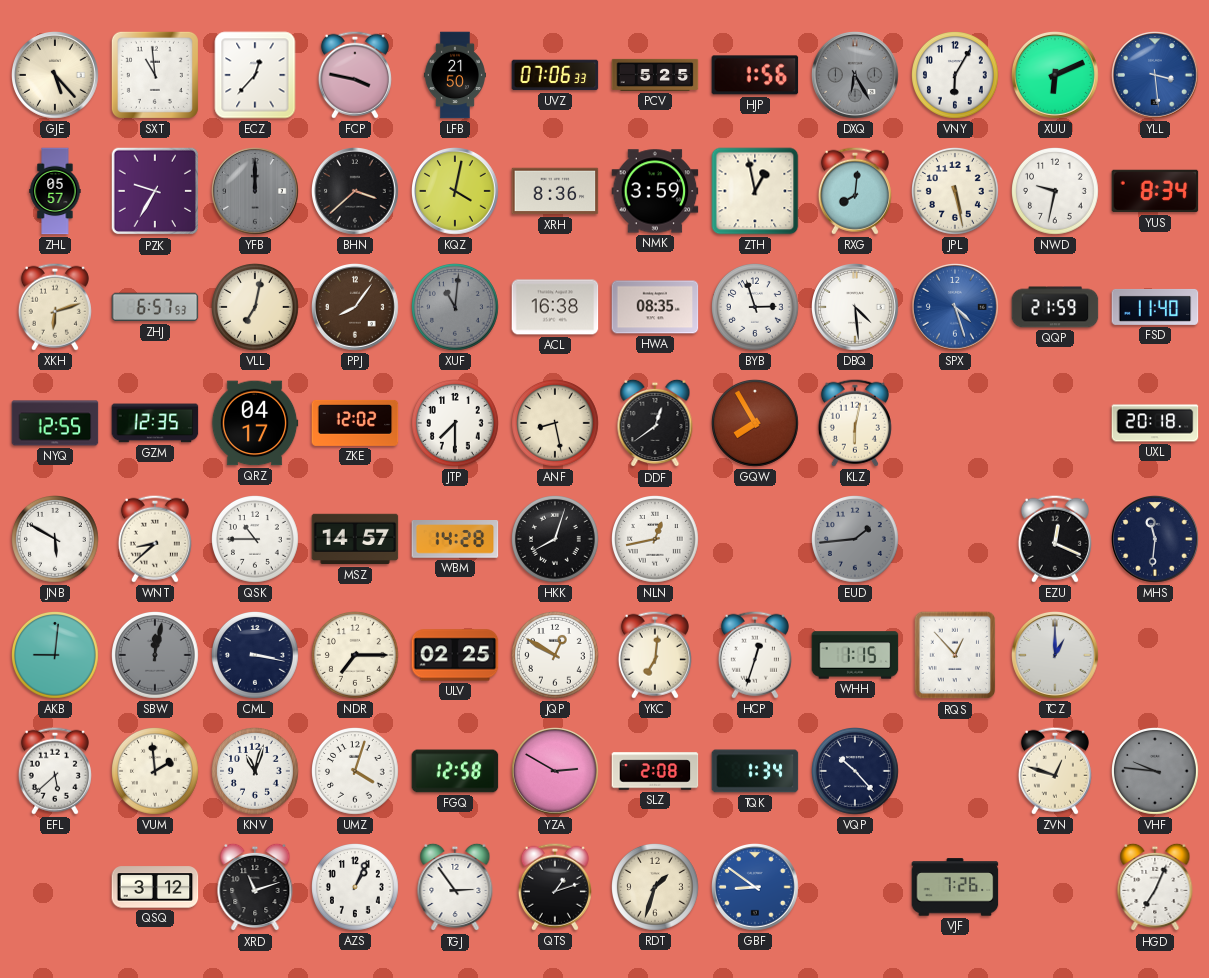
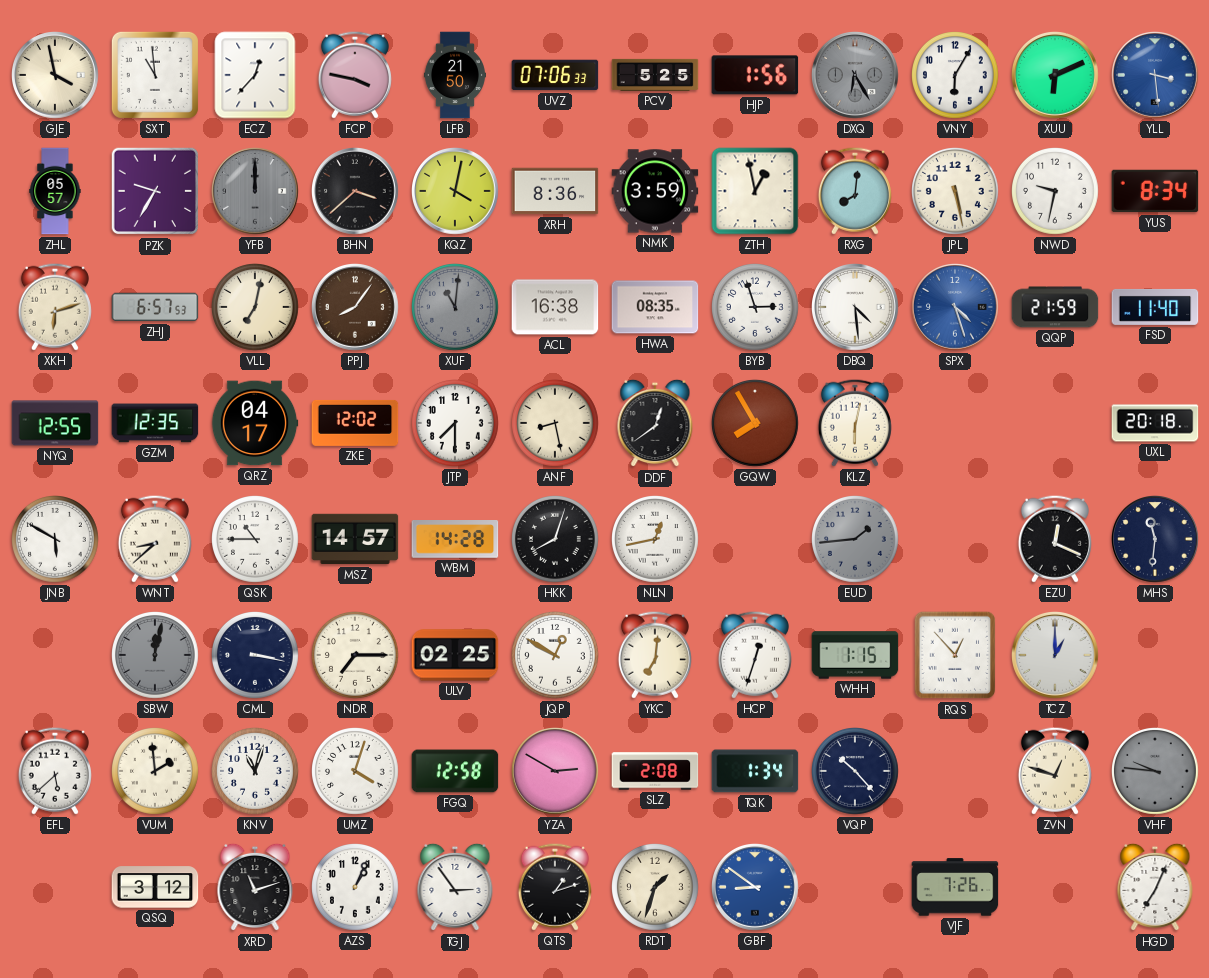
GJE: 5:23 -> 3:58 (56, 76)
AKB: 9:01 -> none (56, 656)
